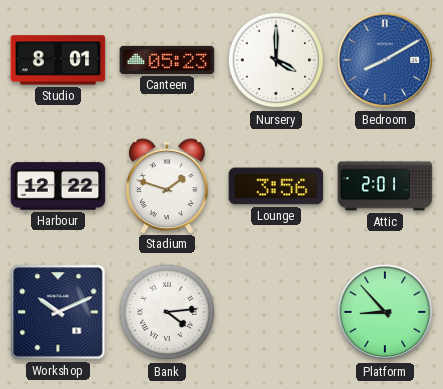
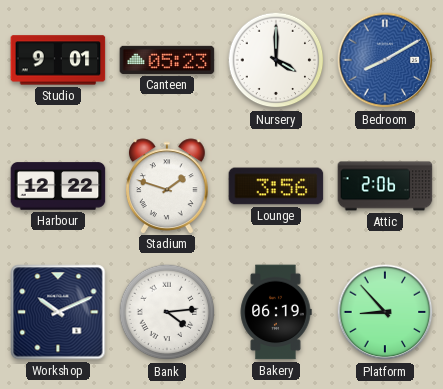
Studio: 8:01 -> 9:01 (58, 60)
Attic: 2:01 -> 2:06 (385, 186)
Bakery: none -> 06:19 (276, 312)
